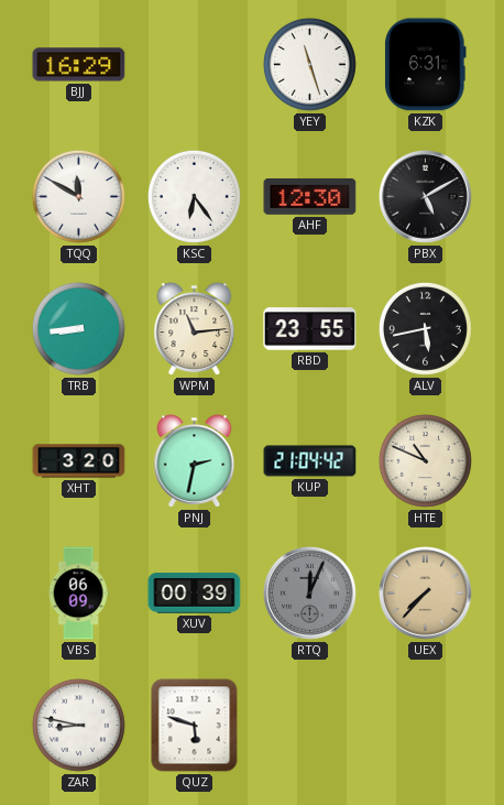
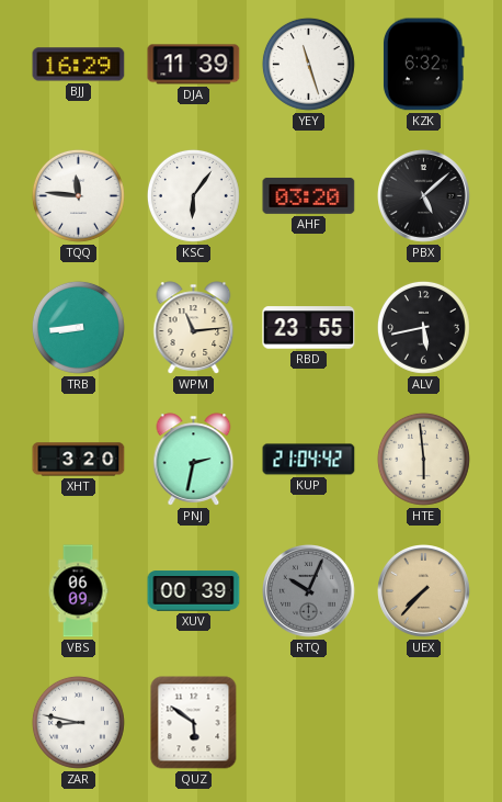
DJA: none -> 11:39 (194, 65)
KZK: 6:31 -> 6:32 (424, 65)
TQQ: 11:50 -> 11:46 (78, 195)
KSC: 6:24 -> 6:06 (193, 195)
AHF: 12:30 -> 03:20 (309, 195)
PBX: 5:10 -> 5:08 (424, 196)
HTE: 10:49 -> 5:59 (423, 459)
RTQ: 12:04 -> 10:04 (309, 591)
QUZ: 5:48 -> 5:51 (194, 723)
